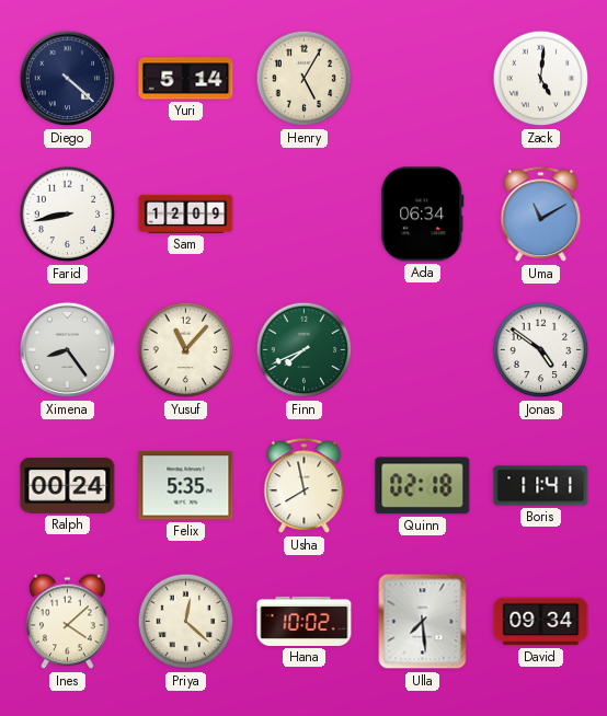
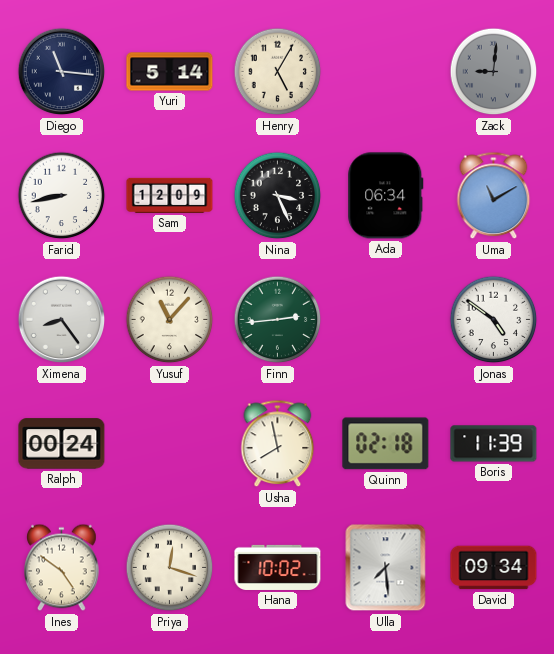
Diego: 4:22 -> 11:16 (62, 72)
Zack: 5:01 -> 9:01 (494, 72)
Zack dial: white -> grey (494, 72)
Nina: none -> 3:26 (278, 196)
Finn: 7:41 -> 2:44 (278, 320)
Felix: 5:35 -> none (186, 486)
Boris: 11:41 -> 11:39 (494, 444)
Ines: 4:08 -> 4:51 (62, 568)
Priya: 12:22 -> 12:18 (170, 568)
